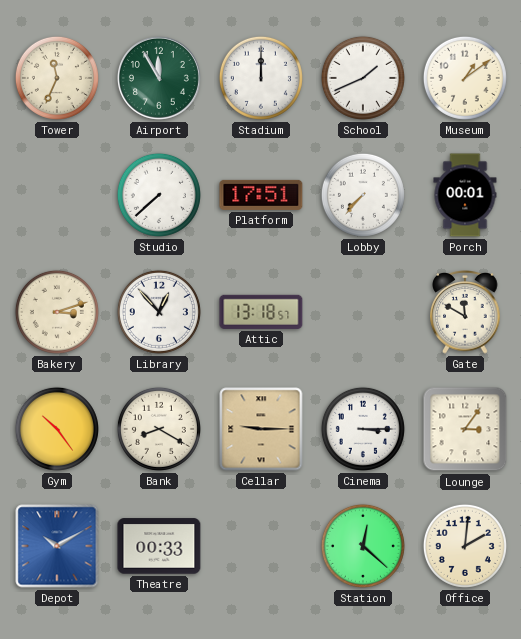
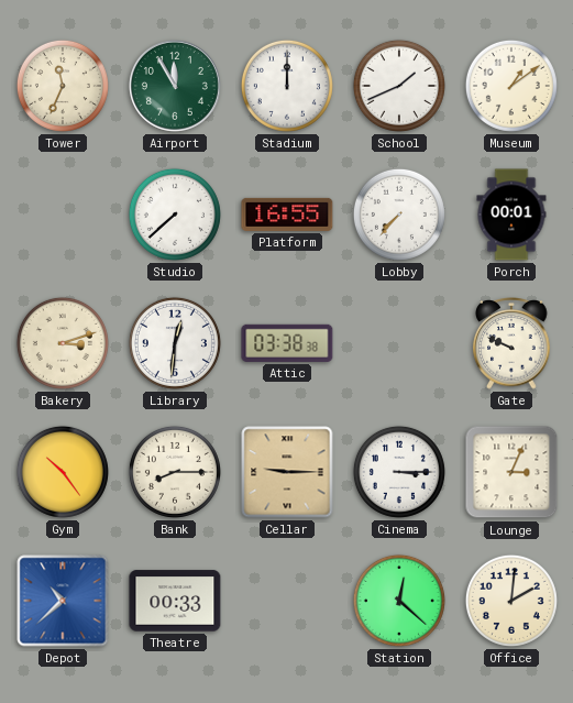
Platform: 17:51 -> 16:55 (287, 215)
Library: 12:53 -> 12:31 (175, 343)
Attic: 13:18 -> 03:38 (287, 343)
Gate: 11:50 -> 9:49 (511, 344)
Bank: 8:20 -> 8:15 (175, 472)
Lounge: 3:06 -> 3:04 (511, 472)
Depot: 10:10 -> 10:38 (63, 601)
